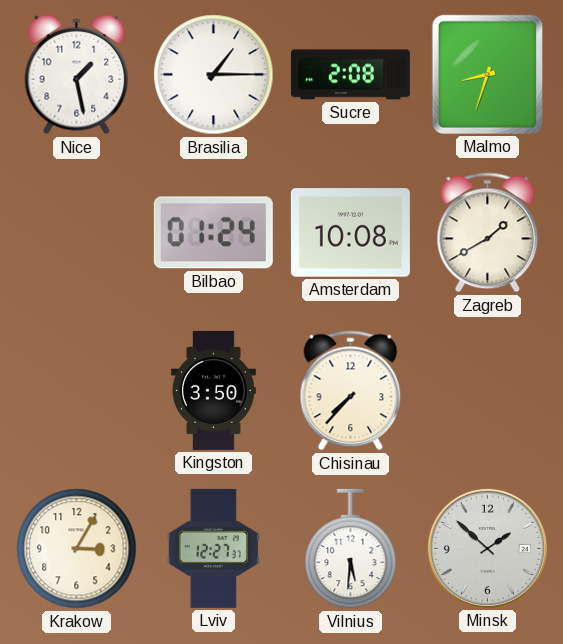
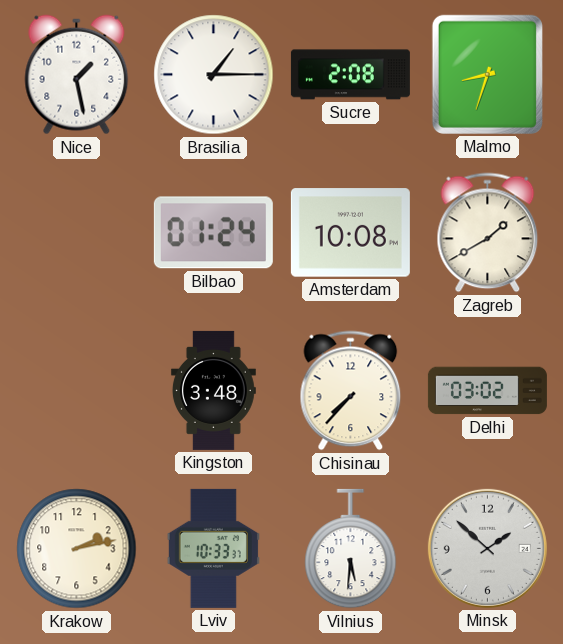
Kingston: 3:50 -> 3:48 (213, 390)
Delhi: none -> 03:02 (487, 391)
Krakow: 3:05 -> 2:13 (77, 549)
Lviv: 12:27 -> 10:33 (213, 548)
